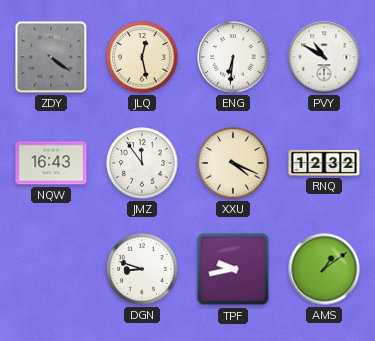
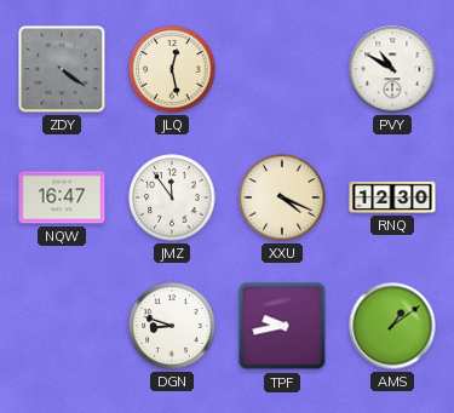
ENG: 6:31 -> none (233, 57)
NQW: 16:43 -> 16:47 (62, 197)
RNQ: 12:32 -> 12:30 (392, 197)
